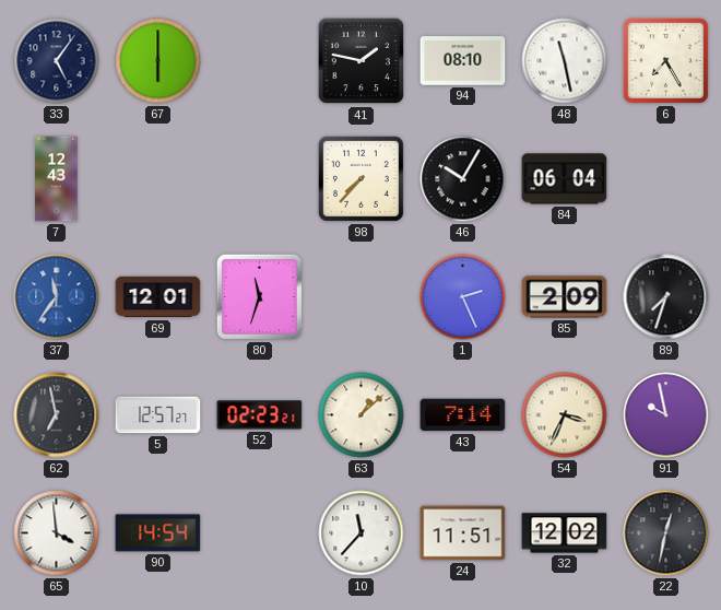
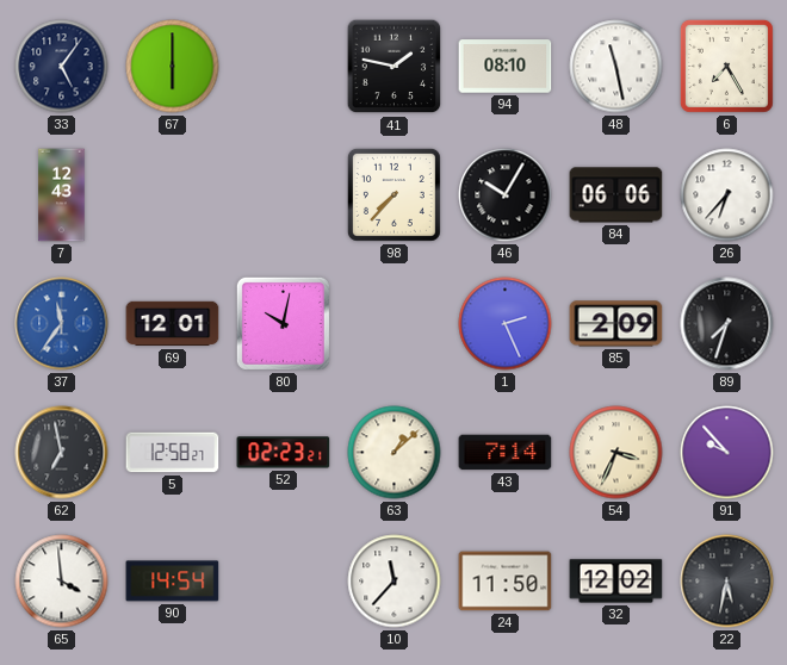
84: 06:04 -> 06:06 (616, 195)
26: none -> 6:37 (727, 195)
80: 11:33 -> 10:02 (283, 323)
5: 12:57 -> 12:58 (173, 453)
91: 9:58 -> 9:53 (727, 453)
24: 11:51 -> 11:50 (506, 582)
22: 12:32 -> 5:32 (727, 582)
